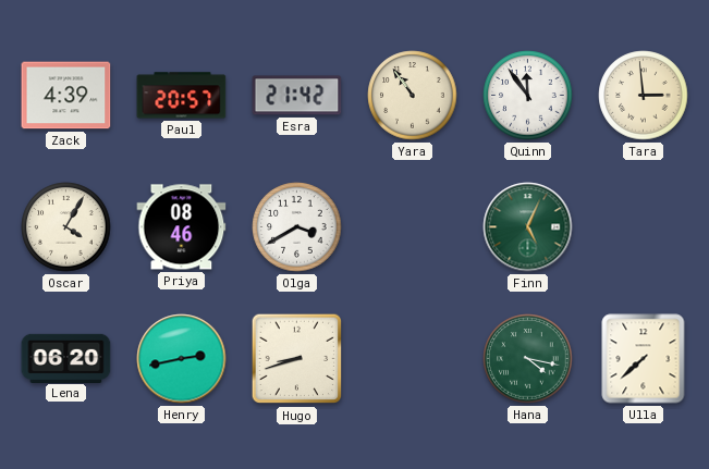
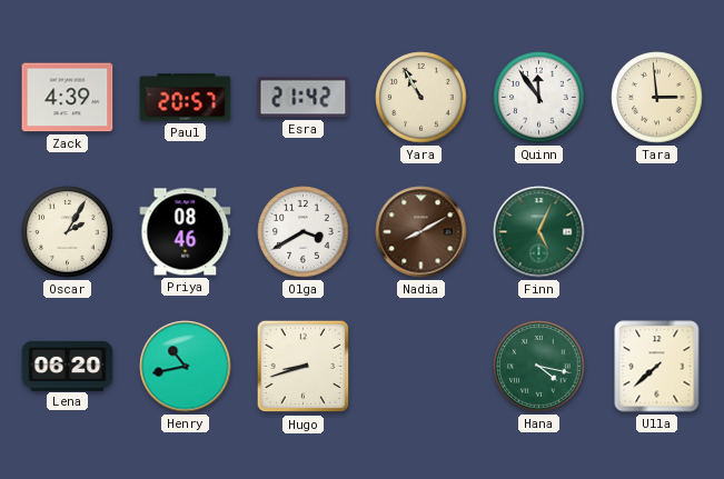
Yara: 10:54 -> 10:55 (421, 98)
Oscar: 4:05 -> 2:05 (68, 232)
Nadia: none -> 8:10 (421, 232)
Henry: 2:43 -> 10:43 (186, 367)
